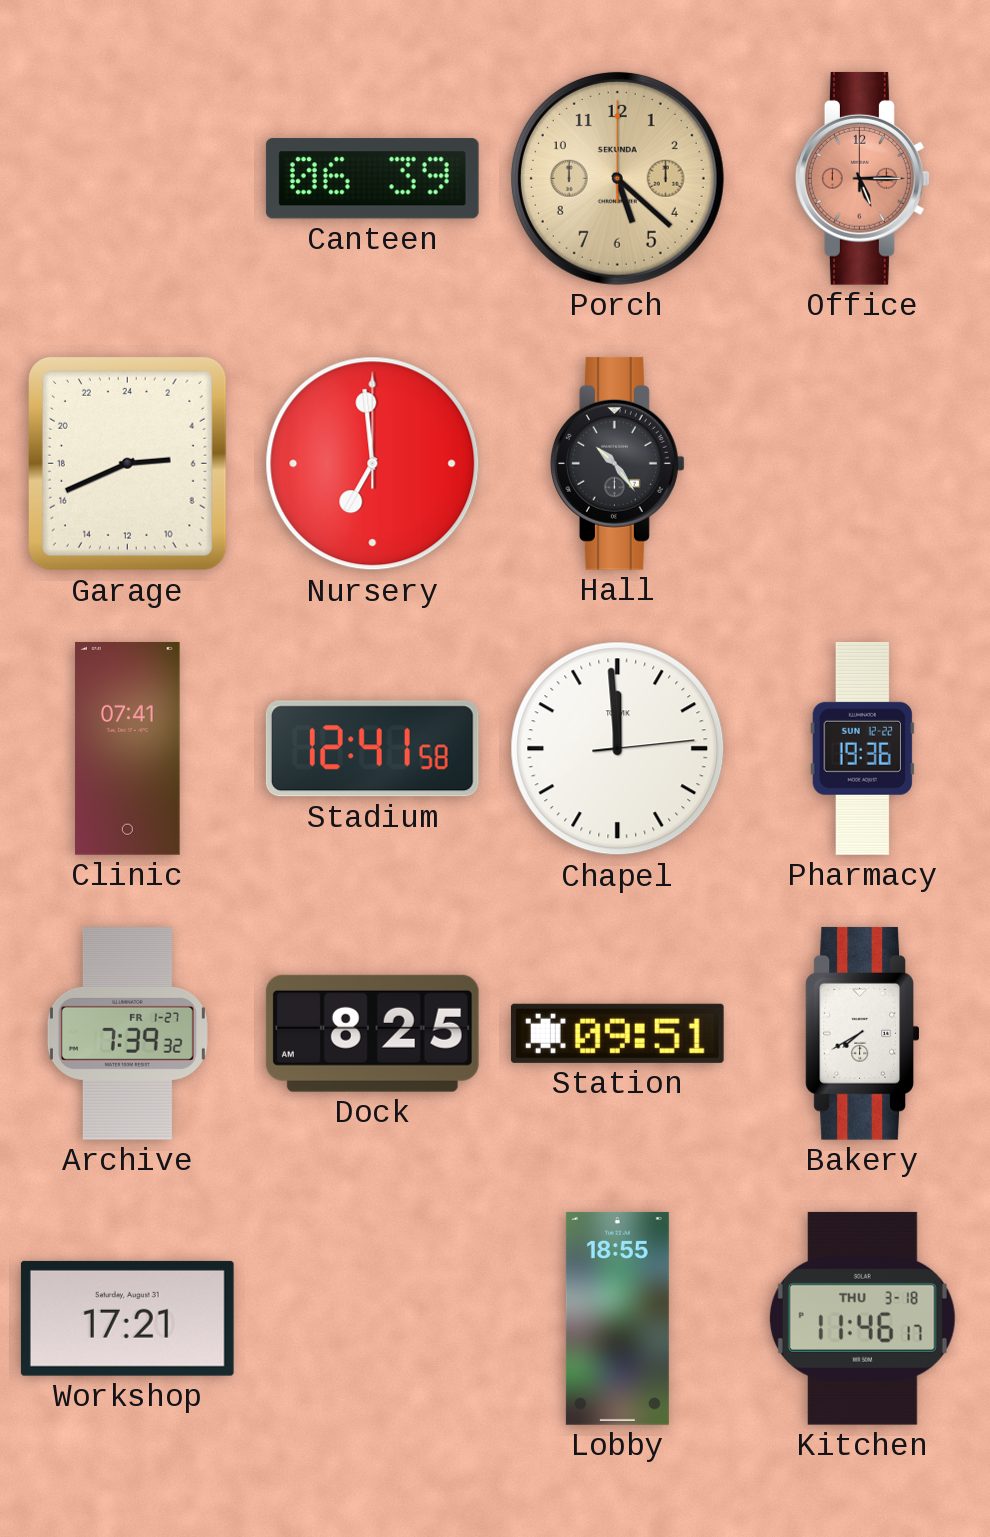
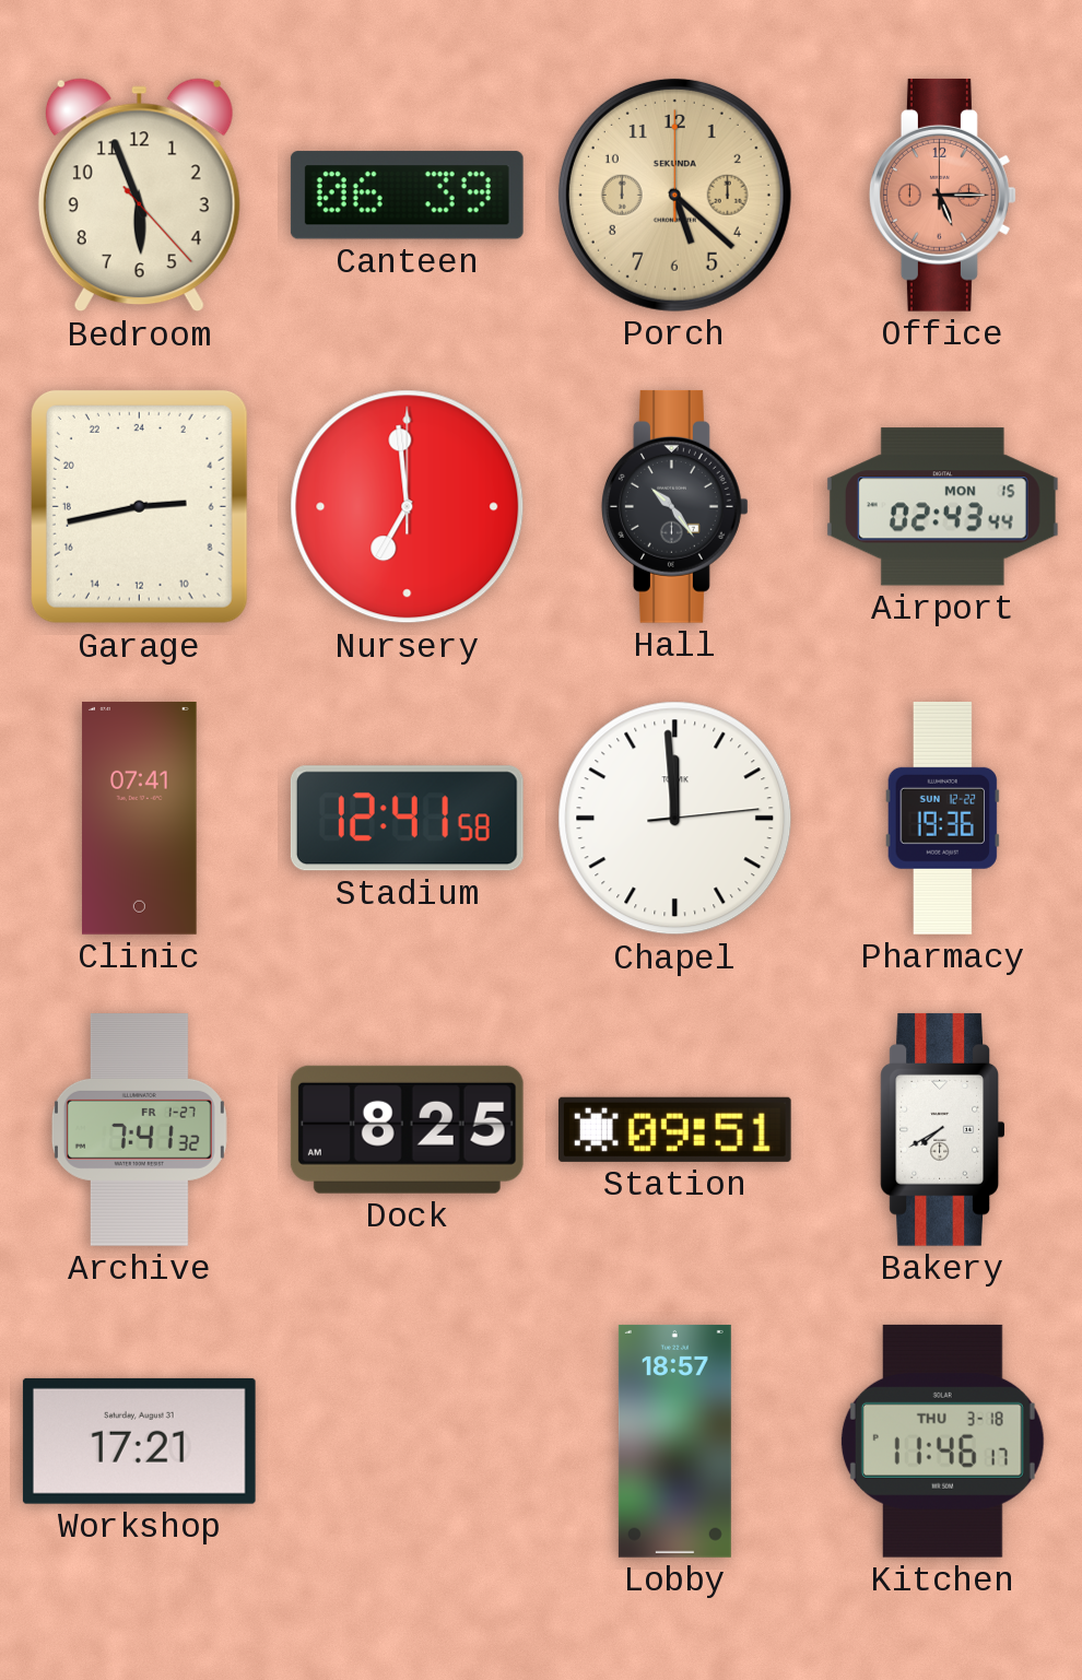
Bedroom: none -> 5:56 (139, 196)
Garage: 5:41 -> 5:43 (139, 506)
Airport: none -> 02:43 (942, 507)
Archive: 7:39 -> 7:41 (139, 1130)
Lobby: 18:55 -> 18:57 (674, 1441)
